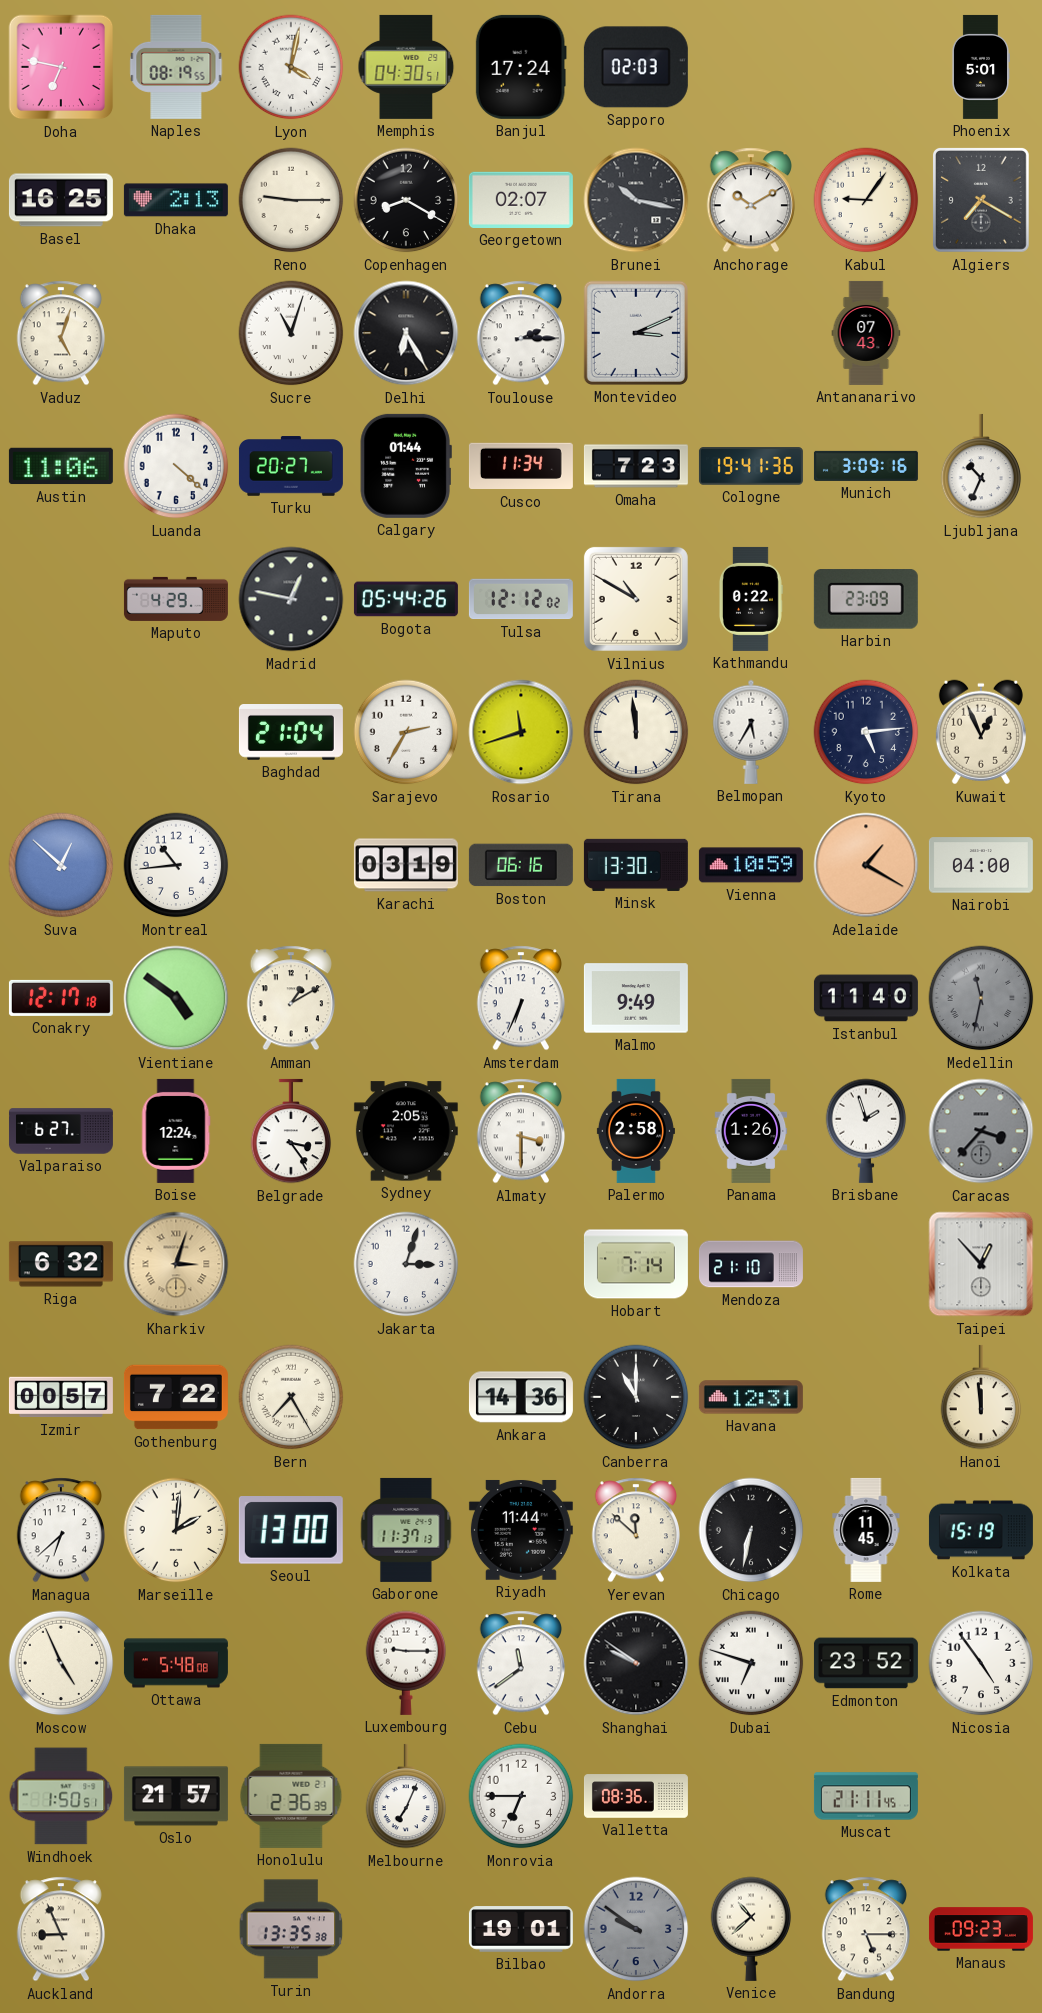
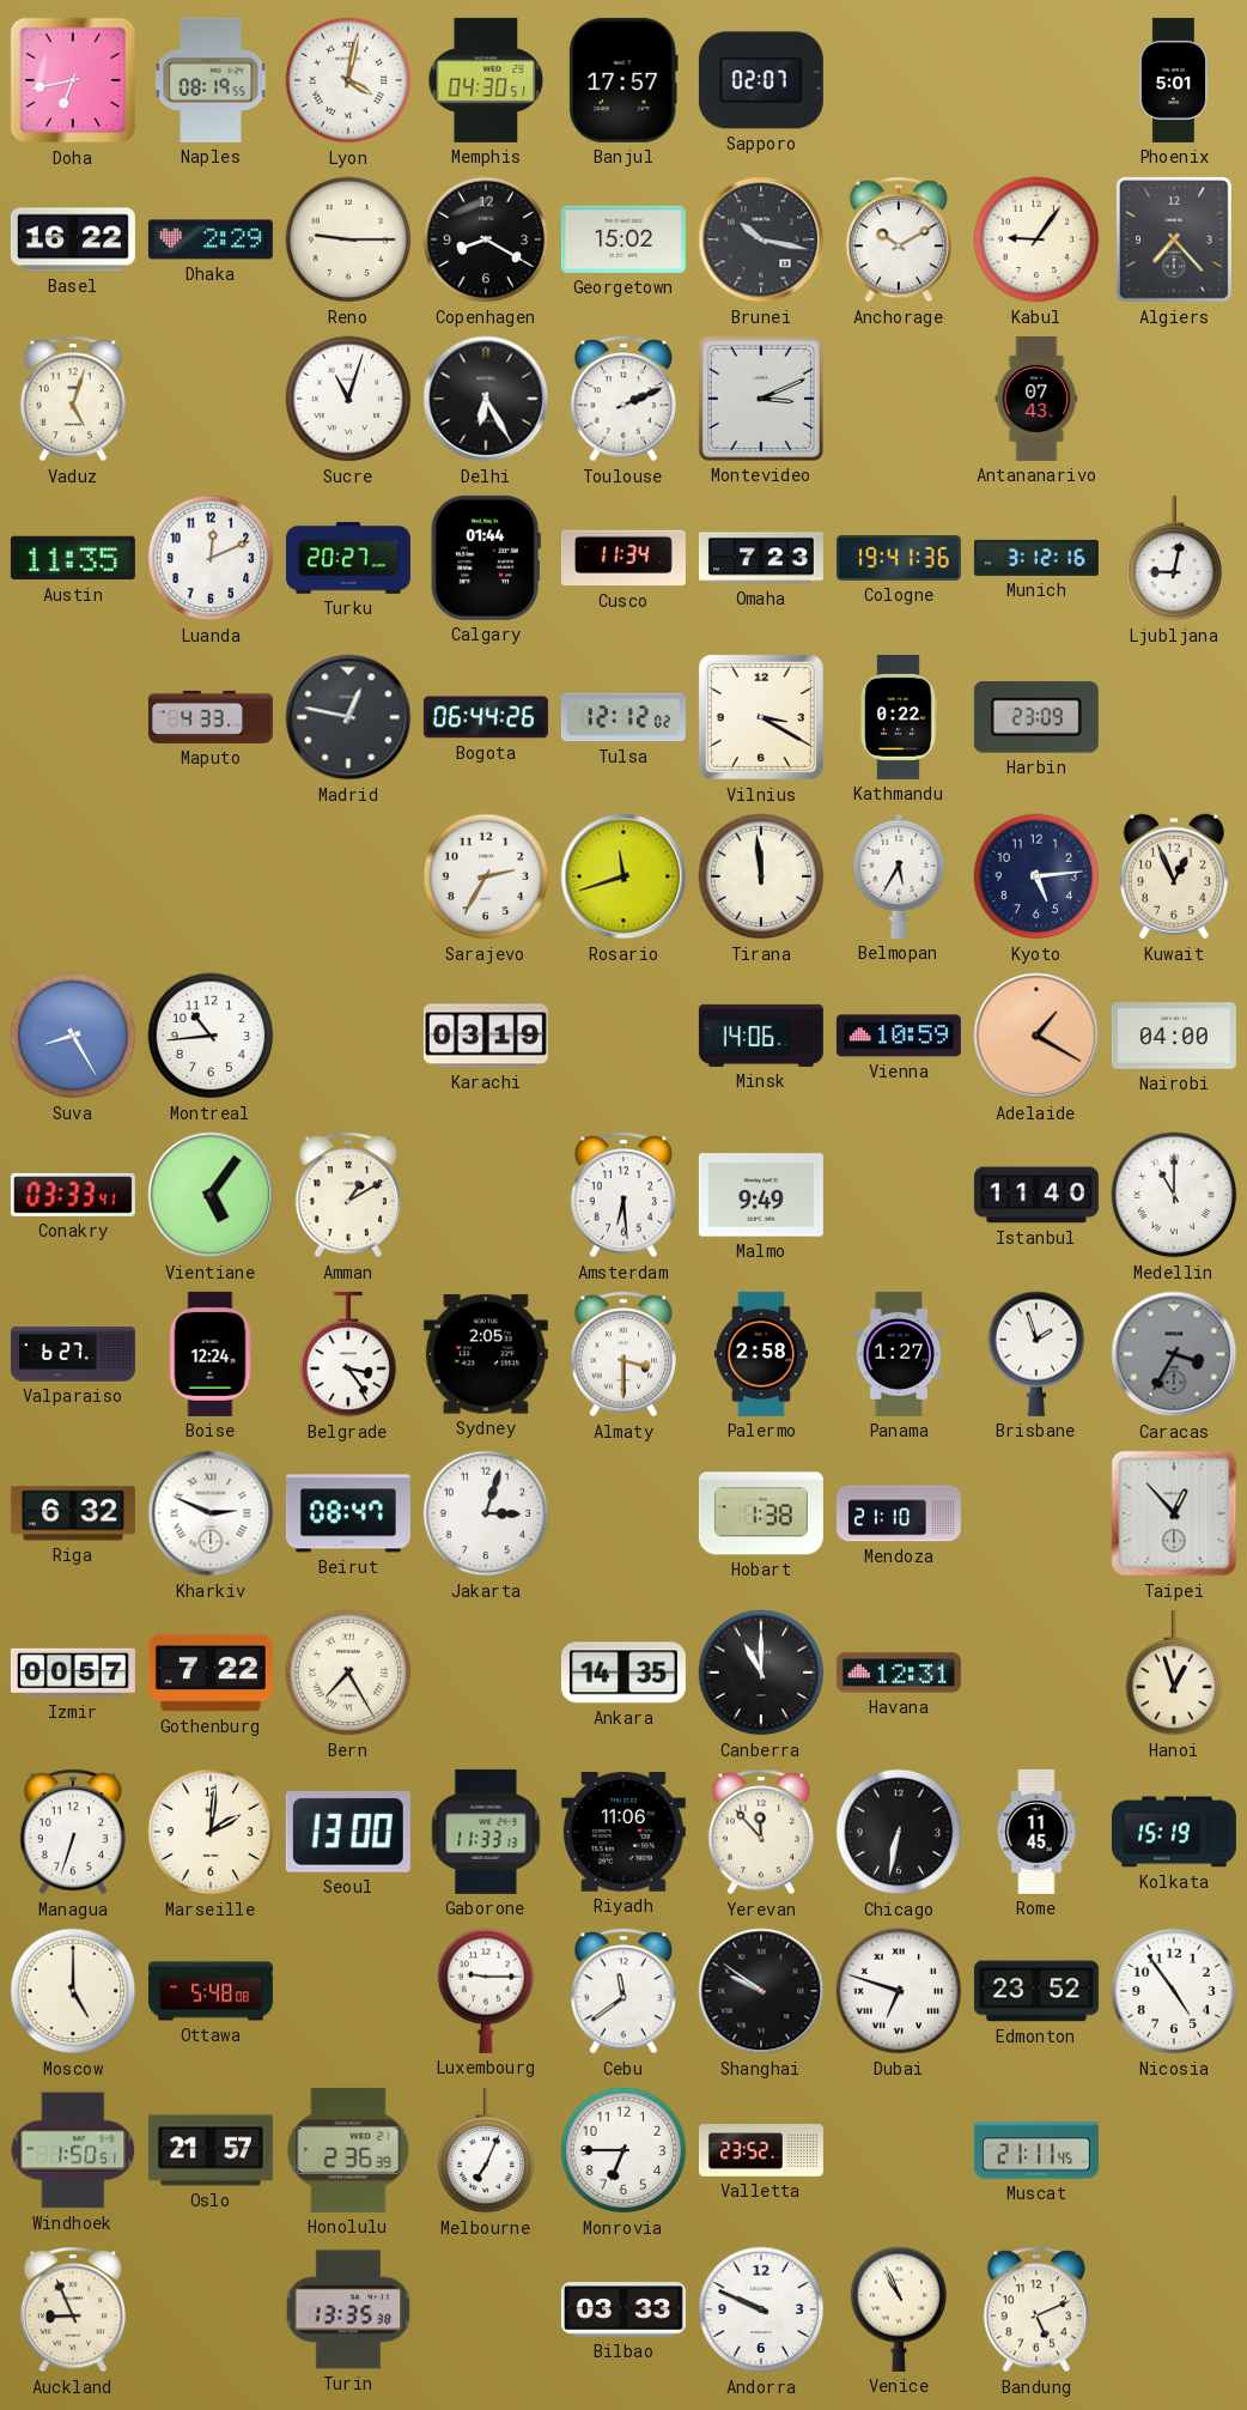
Doha: 6:47 -> 6:43 (73, 80)
Banjul: 17:24 -> 17:57 (623, 80)
Sapporo: 02:03 -> 02:07 (761, 80)
Basel: 16:25 -> 16:22 (73, 239)
Dhaka: 2:13 -> 2:29 (211, 239)
Georgetown: 02:07 -> 15:02 (623, 239)
Algiers: 7:20 -> 7:23 (1174, 239)
Toulouse: 2:15 -> 2:11 (622, 399)
Austin: 11:06 -> 11:35 (73, 558)
Luanda: 4:22 -> 12:11 (211, 558)
Munich: 3:09 -> 3:12 (1036, 558)
Ljubljana: 10:34 -> 9:02 (1174, 558)
Maputo: 4:29 -> 4:33 (211, 717)
Bogota: 05:44 -> 06:44 (486, 717)
Vilnius: 10:50 -> 3:20 (761, 717)
Baghdad: 21:04 -> none (291, 732)
Suva: 12:52 -> 8:25 (73, 1036)
Boston: 06:16 -> none (521, 865)
Minsk: 13:30 -> 14:06 (761, 1036)
Conakry: 12:17 -> 03:33 (73, 1195)
Vientiane: 4:51 -> 5:06 (211, 1195)
Amsterdam: 6:34 -> 6:29 (622, 1195)
Medellin: 11:32 -> 11:00 (1174, 1195)
Medellin dial: grey -> white (1174, 1195)
Panama: 1:26 -> 1:27 (899, 1354)
Caracas: 3:37 -> 3:35 (1174, 1354)
Kharkiv: 3:03 -> 2:49 (211, 1513)
Kharkiv dial: champagne -> white (211, 1513)
Beirut: none -> 08:47 (348, 1513)
Hobart: 7:14 -> 1:38 (761, 1513)
Ankara: 14:36 -> 14:35 (623, 1673)
Hanoi: 11:59 -> 12:57 (1174, 1673)
Managua: 6:38 -> 6:33 (72, 1832)
Gaborone: 11:37 -> 11:33 (486, 1832)
Riyadh: 11:44 -> 11:06 (623, 1832)
Yerevan: 11:52 -> 11:53 (760, 1832)
Moscow: 4:56 -> 5:00 (73, 1991)
Valletta: 08:36 -> 23:52 (761, 2150)
Bilbao: 19:01 -> 03:33 (623, 2309)
Andorra: 9:51 -> 9:49 (761, 2309)
Andorra dial: grey -> white (761, 2309)
Venice: 10:38 -> 10:56 (899, 2309)
Bandung: 5:15 -> 5:11 (1035, 2309)
Manaus: 09:23 -> none (981, 1929)
